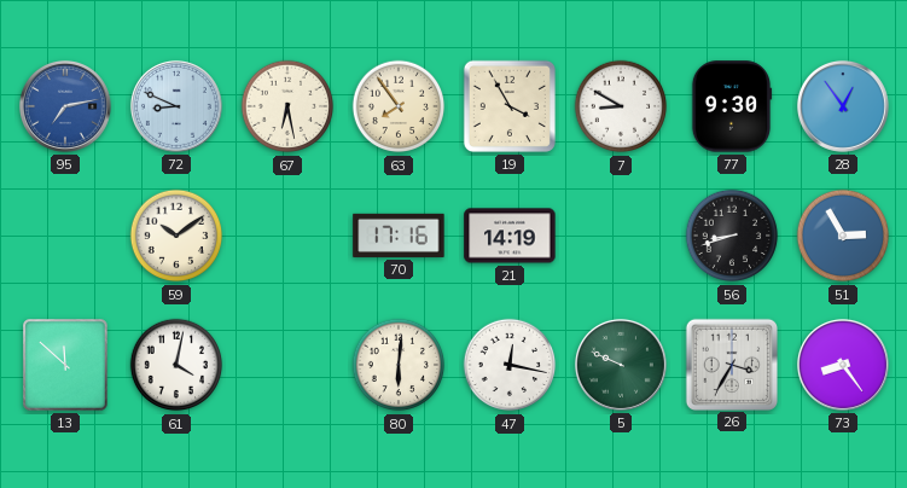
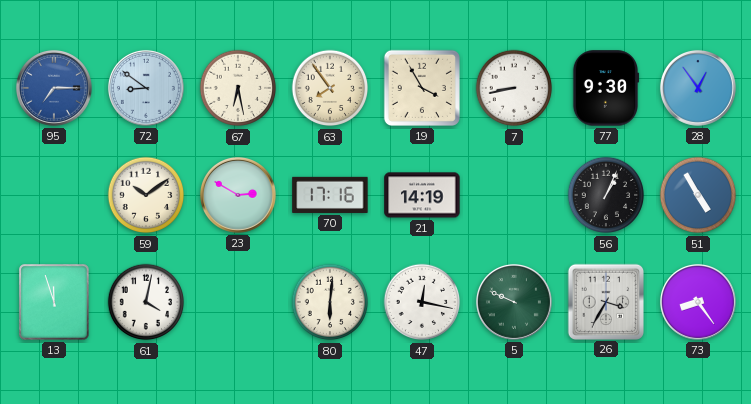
95: 7:13 -> 7:15 (54, 88)
72: 8:49 -> 8:51 (146, 88)
7: 8:50 -> 8:43 (514, 88)
23: none -> 2:50 (238, 195)
56: 8:42 -> 1:04 (606, 195)
51: 2:55 -> 4:55 (698, 195)
13: 11:52 -> 11:57 (54, 302)
